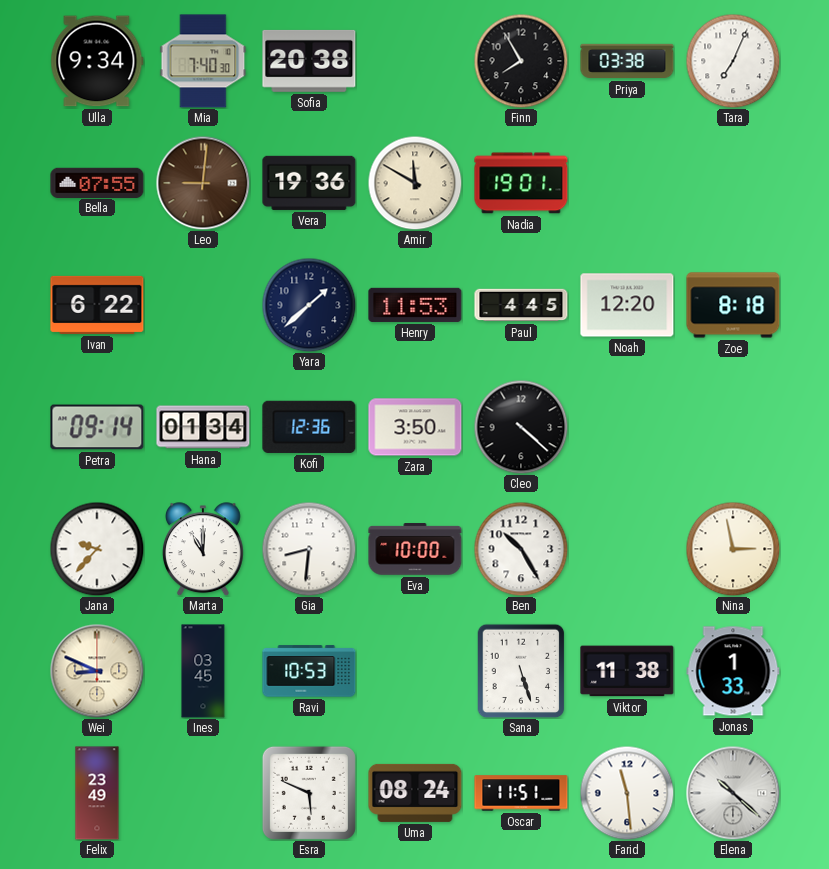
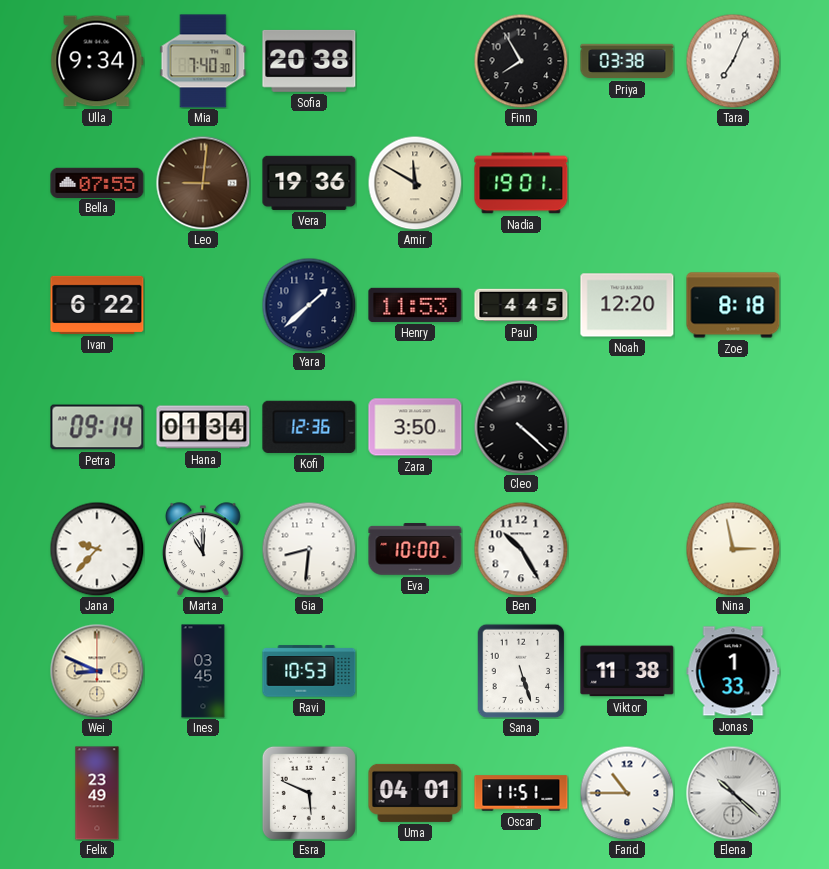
Uma: 08:24 -> 04:01 (415, 793)
Farid: 11:29 -> 10:45 (627, 793)
